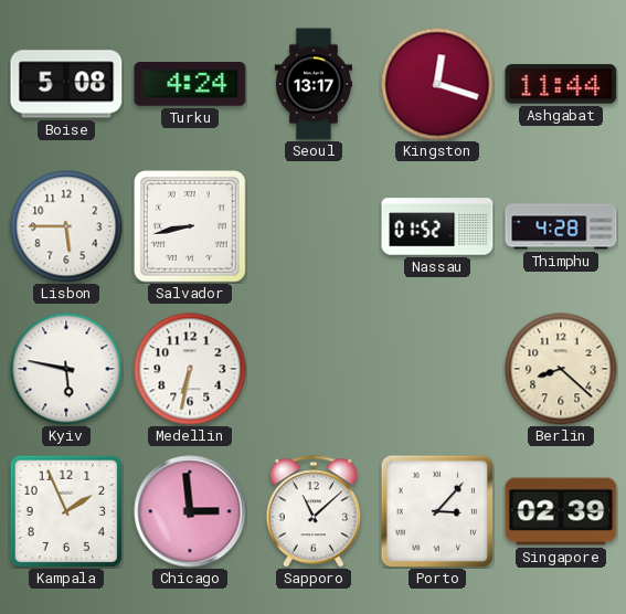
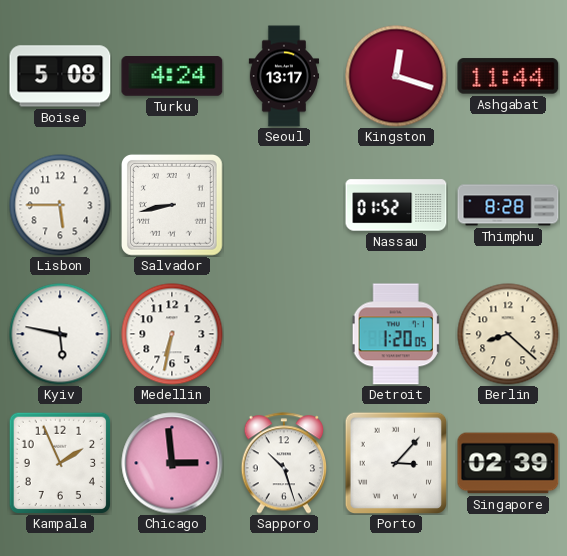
Thimphu: 4:28 -> 8:28 (508, 205)
Detroit: none -> 1:20 (396, 334)
Sapporo: 11:08 -> 10:27 (283, 463)
